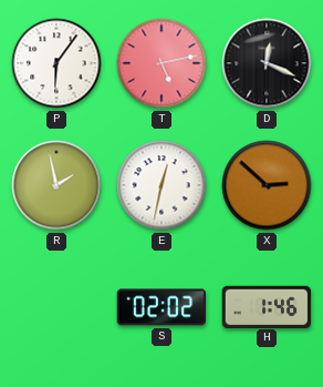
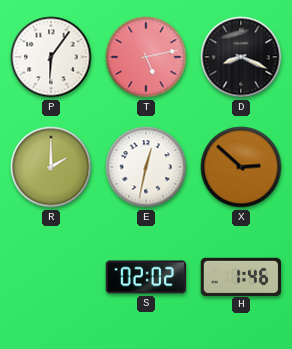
D: 12:19 -> 8:19 (241, 57)
R: 1:58 -> 2:00 (51, 167)
